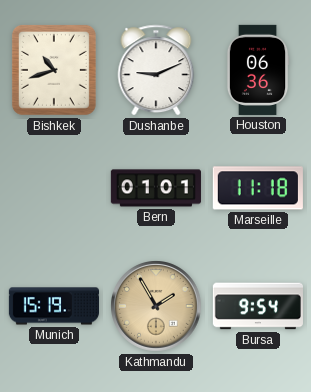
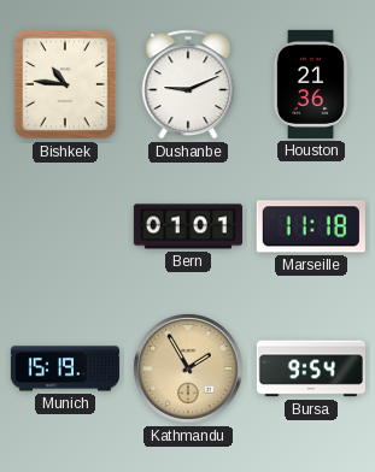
Bishkek: 10:42 -> 10:46 (65, 84)
Houston: 06:36 -> 21:36 (311, 84)
